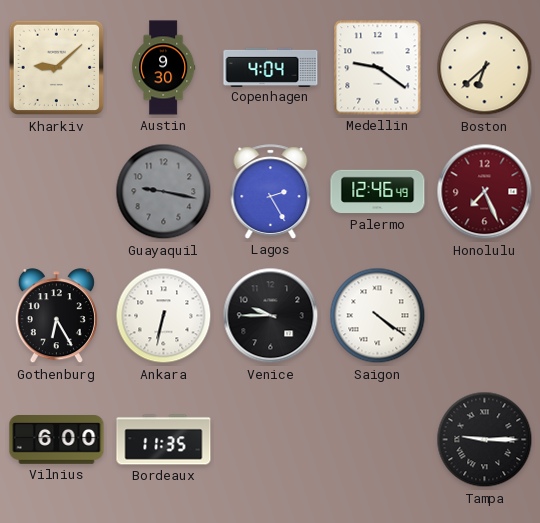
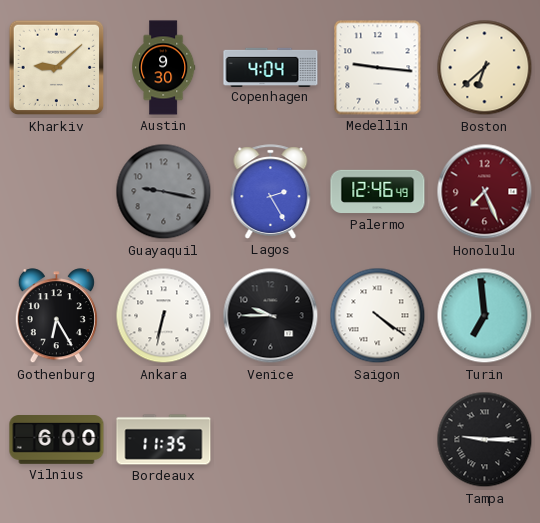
Medellin: 9:21 -> 9:16 (378, 68)
Turin: none -> 6:59 (485, 316)
